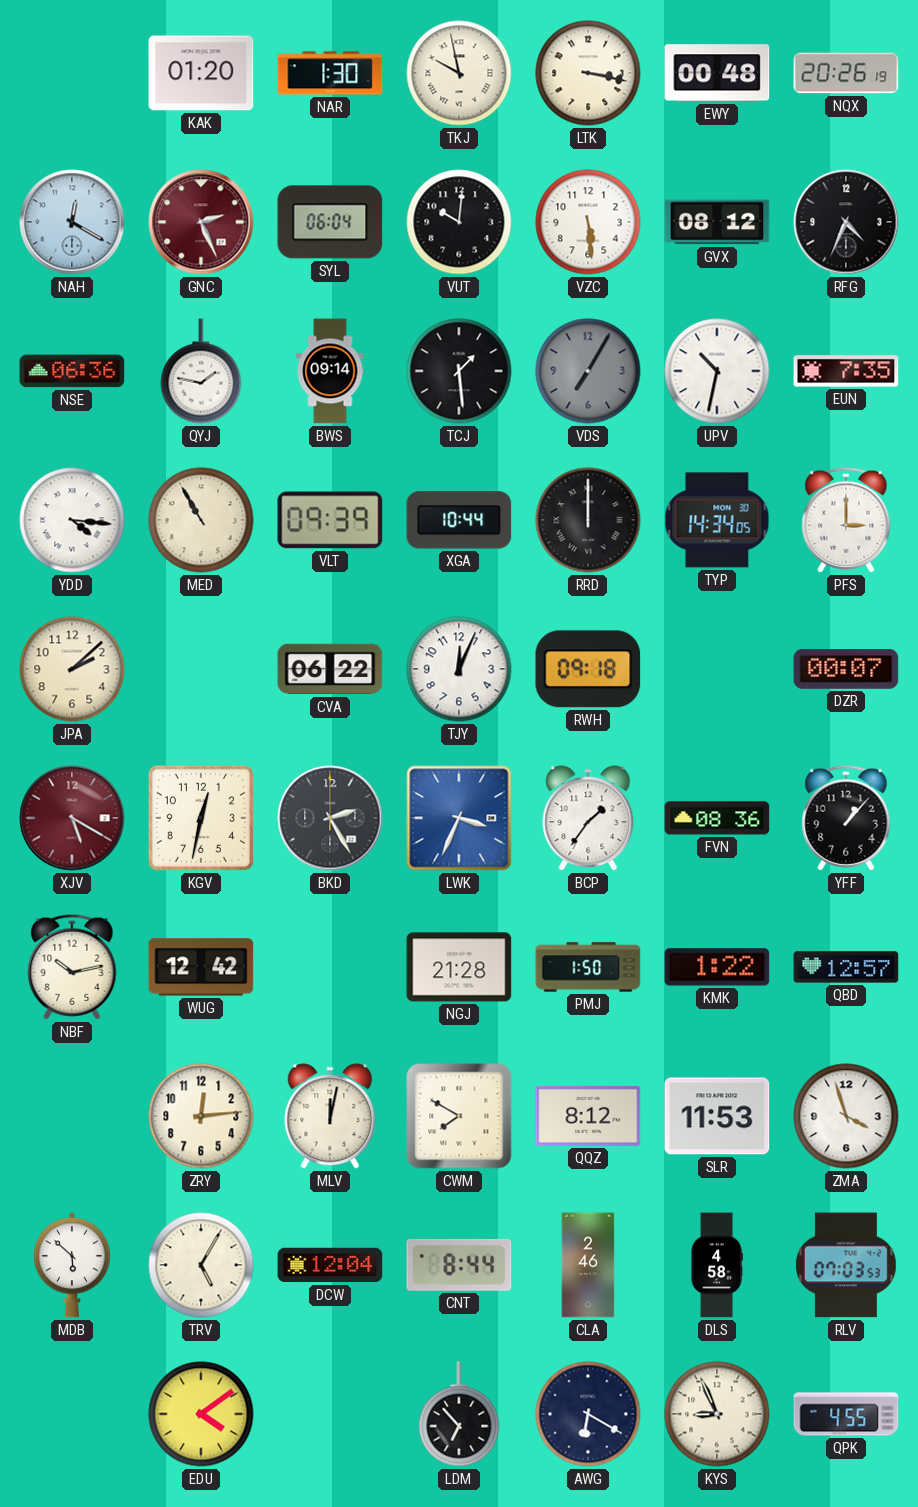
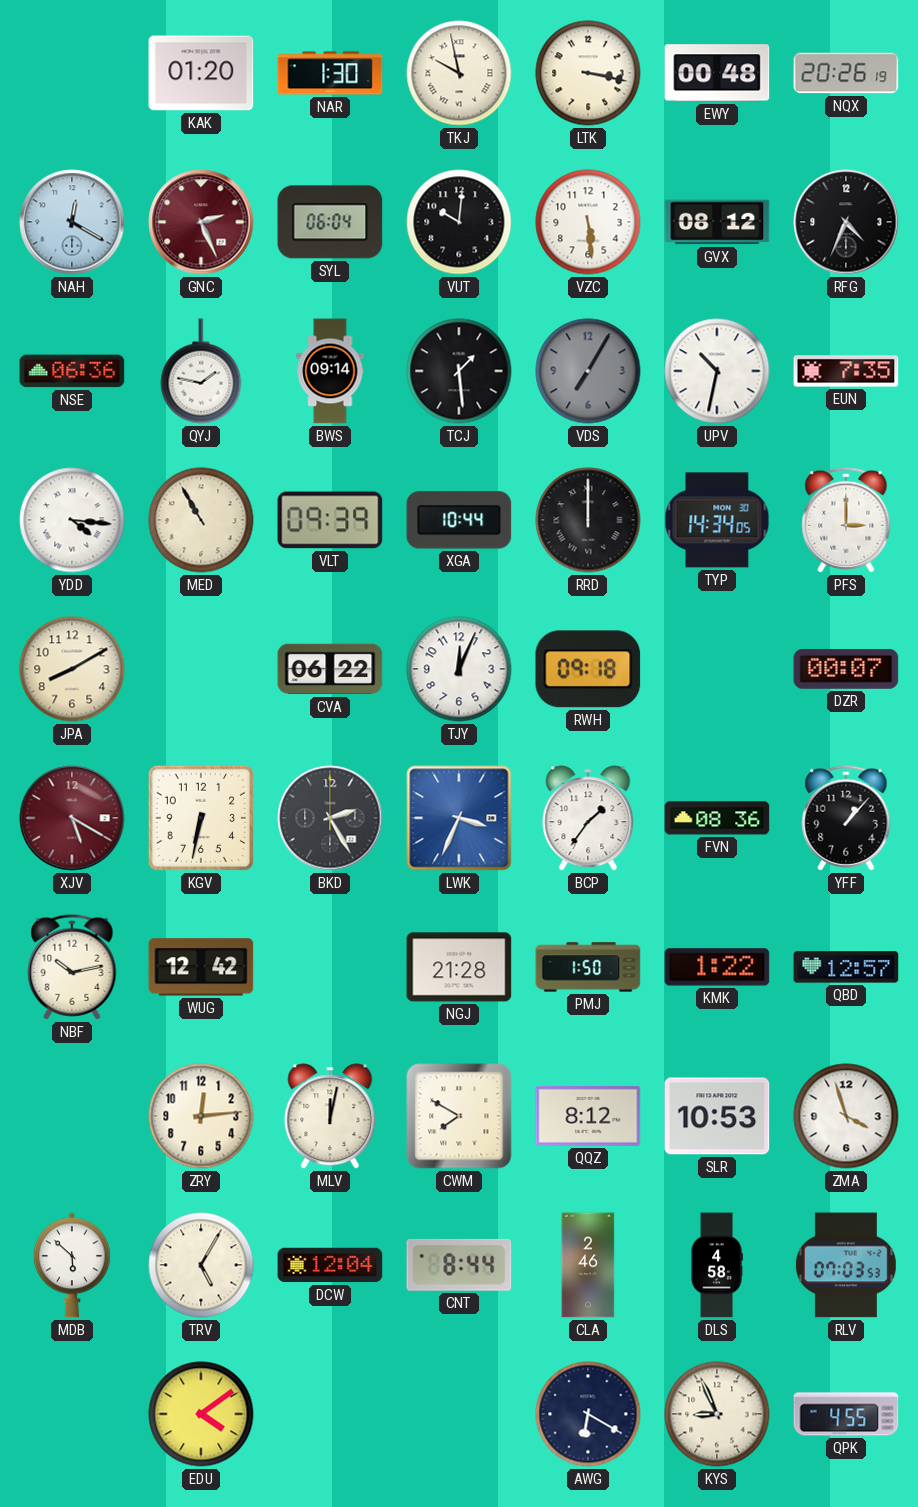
JPA: 2:08 -> 8:10 (72, 669)
KGV: 12:32 -> 6:32 (201, 818)
SLR: 11:53 -> 10:53 (717, 1116)
LDM: 6:53 -> none (459, 1414)
